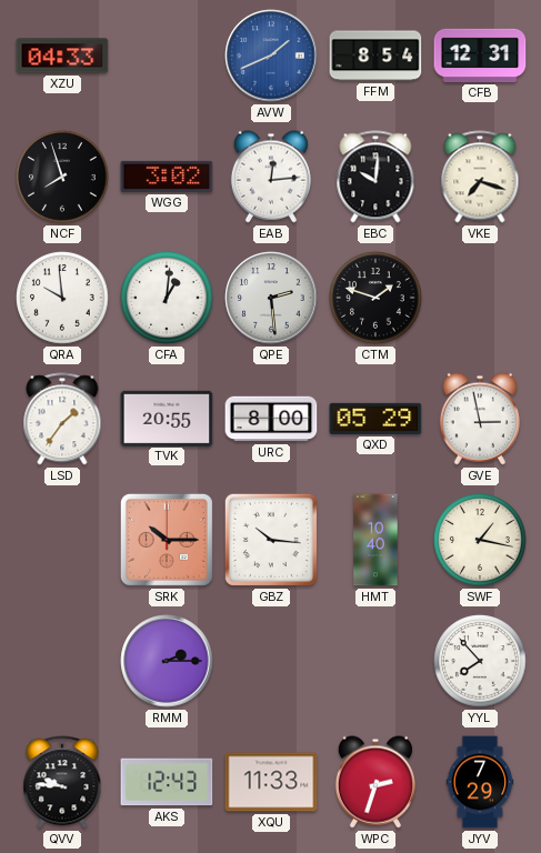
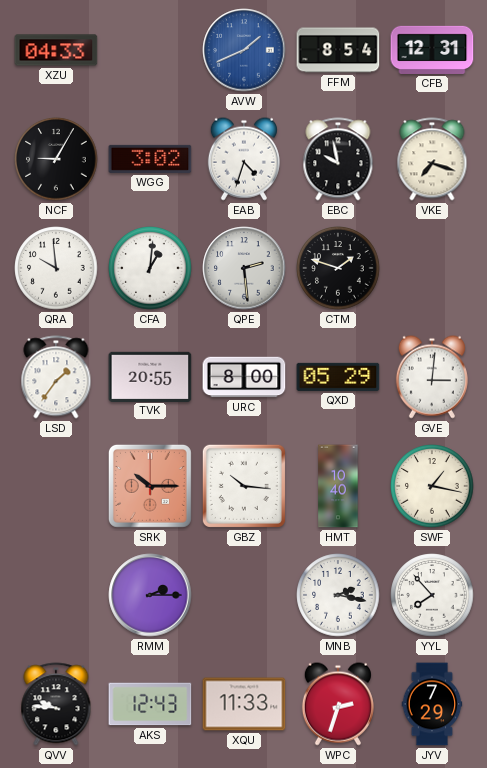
NCF: 7:57 -> 9:05 (56, 159)
EAB: 12:14 -> 4:33 (244, 159)
EBC: 10:01 -> 9:58 (338, 159)
GVE: 2:58 -> 3:01 (432, 377)
MNB: none -> 2:17 (338, 595)
